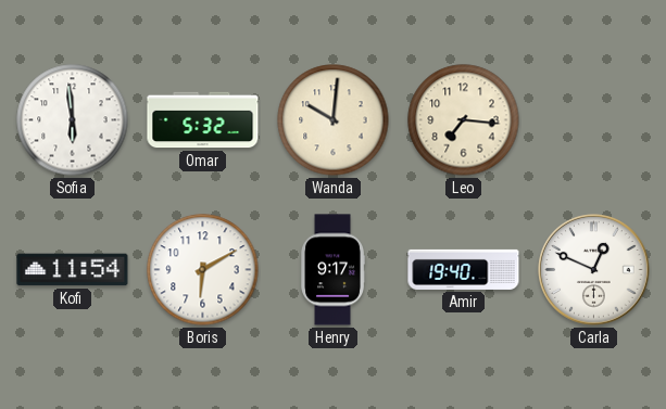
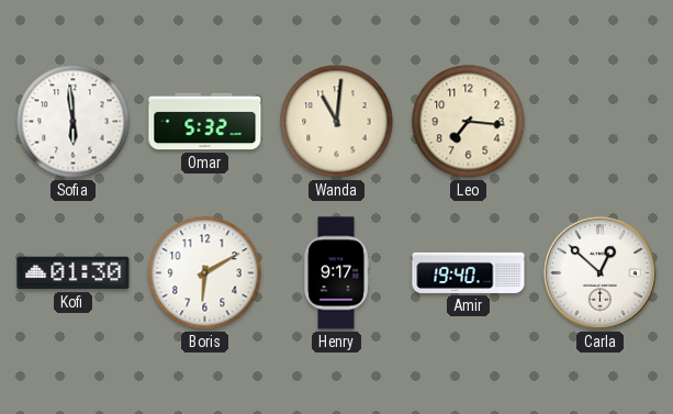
Wanda: 10:01 -> 11:01 (337, 122)
Kofi: 11:54 -> 01:30 (74, 273)
Carla: 12:49 -> 12:52 (601, 273)
